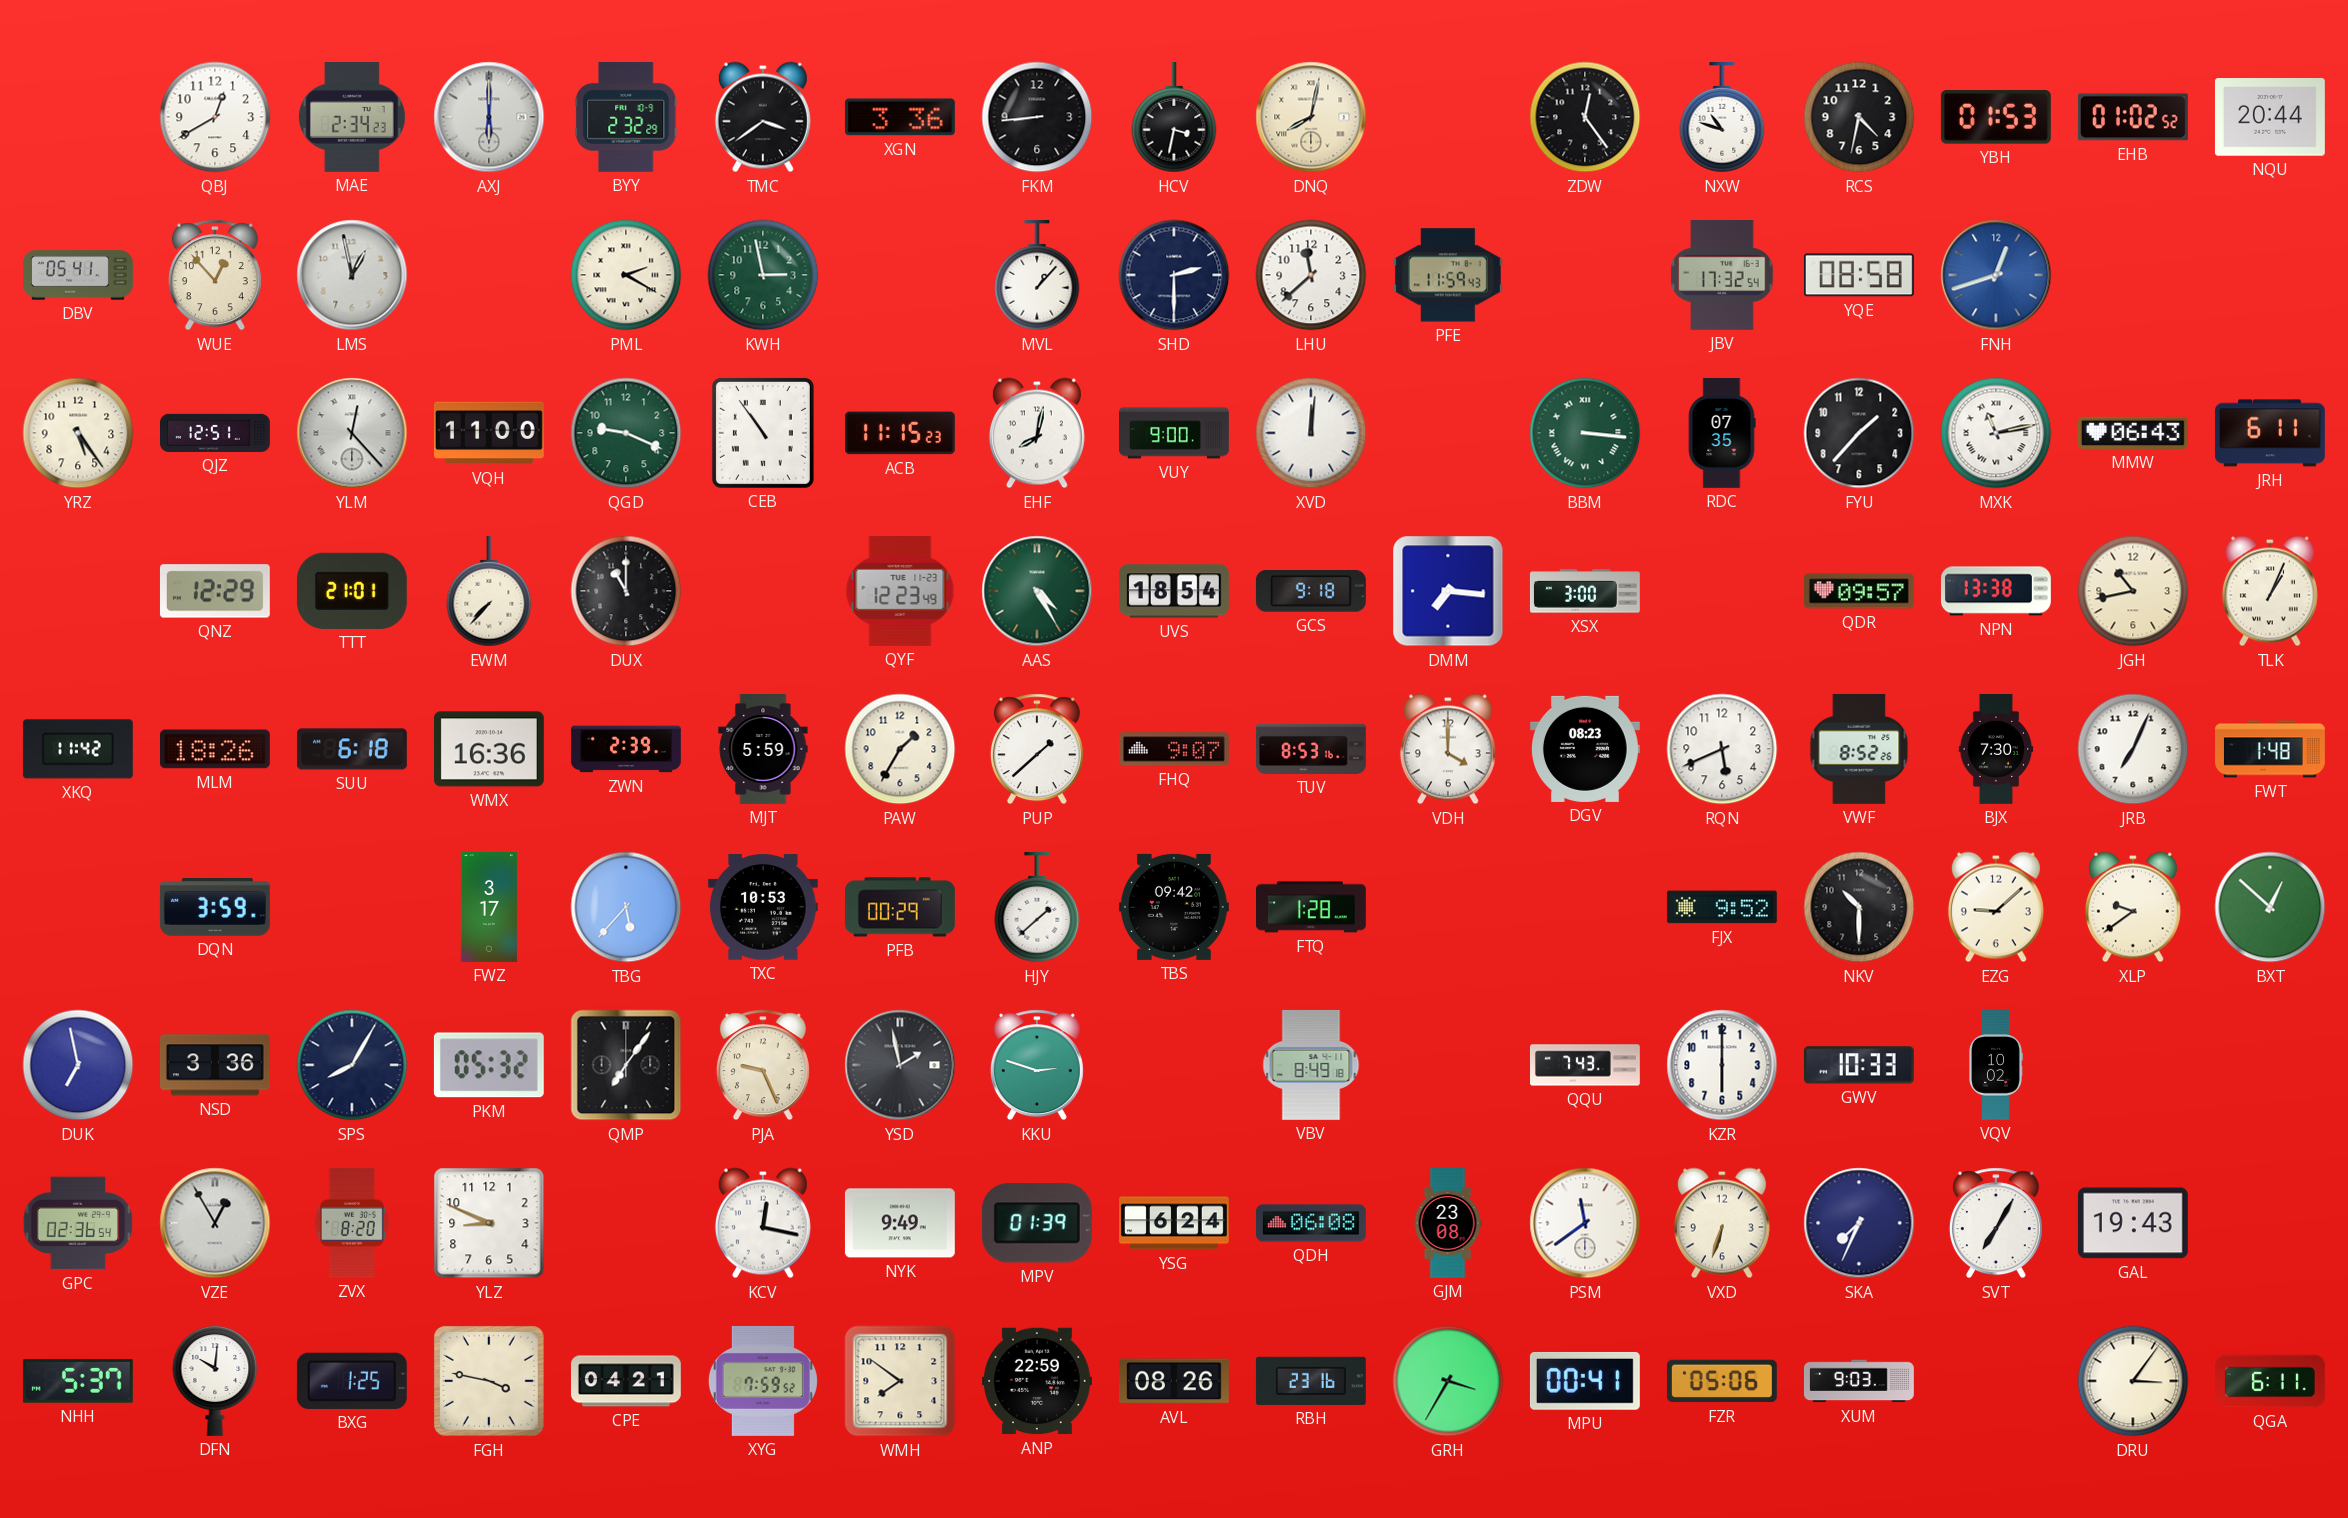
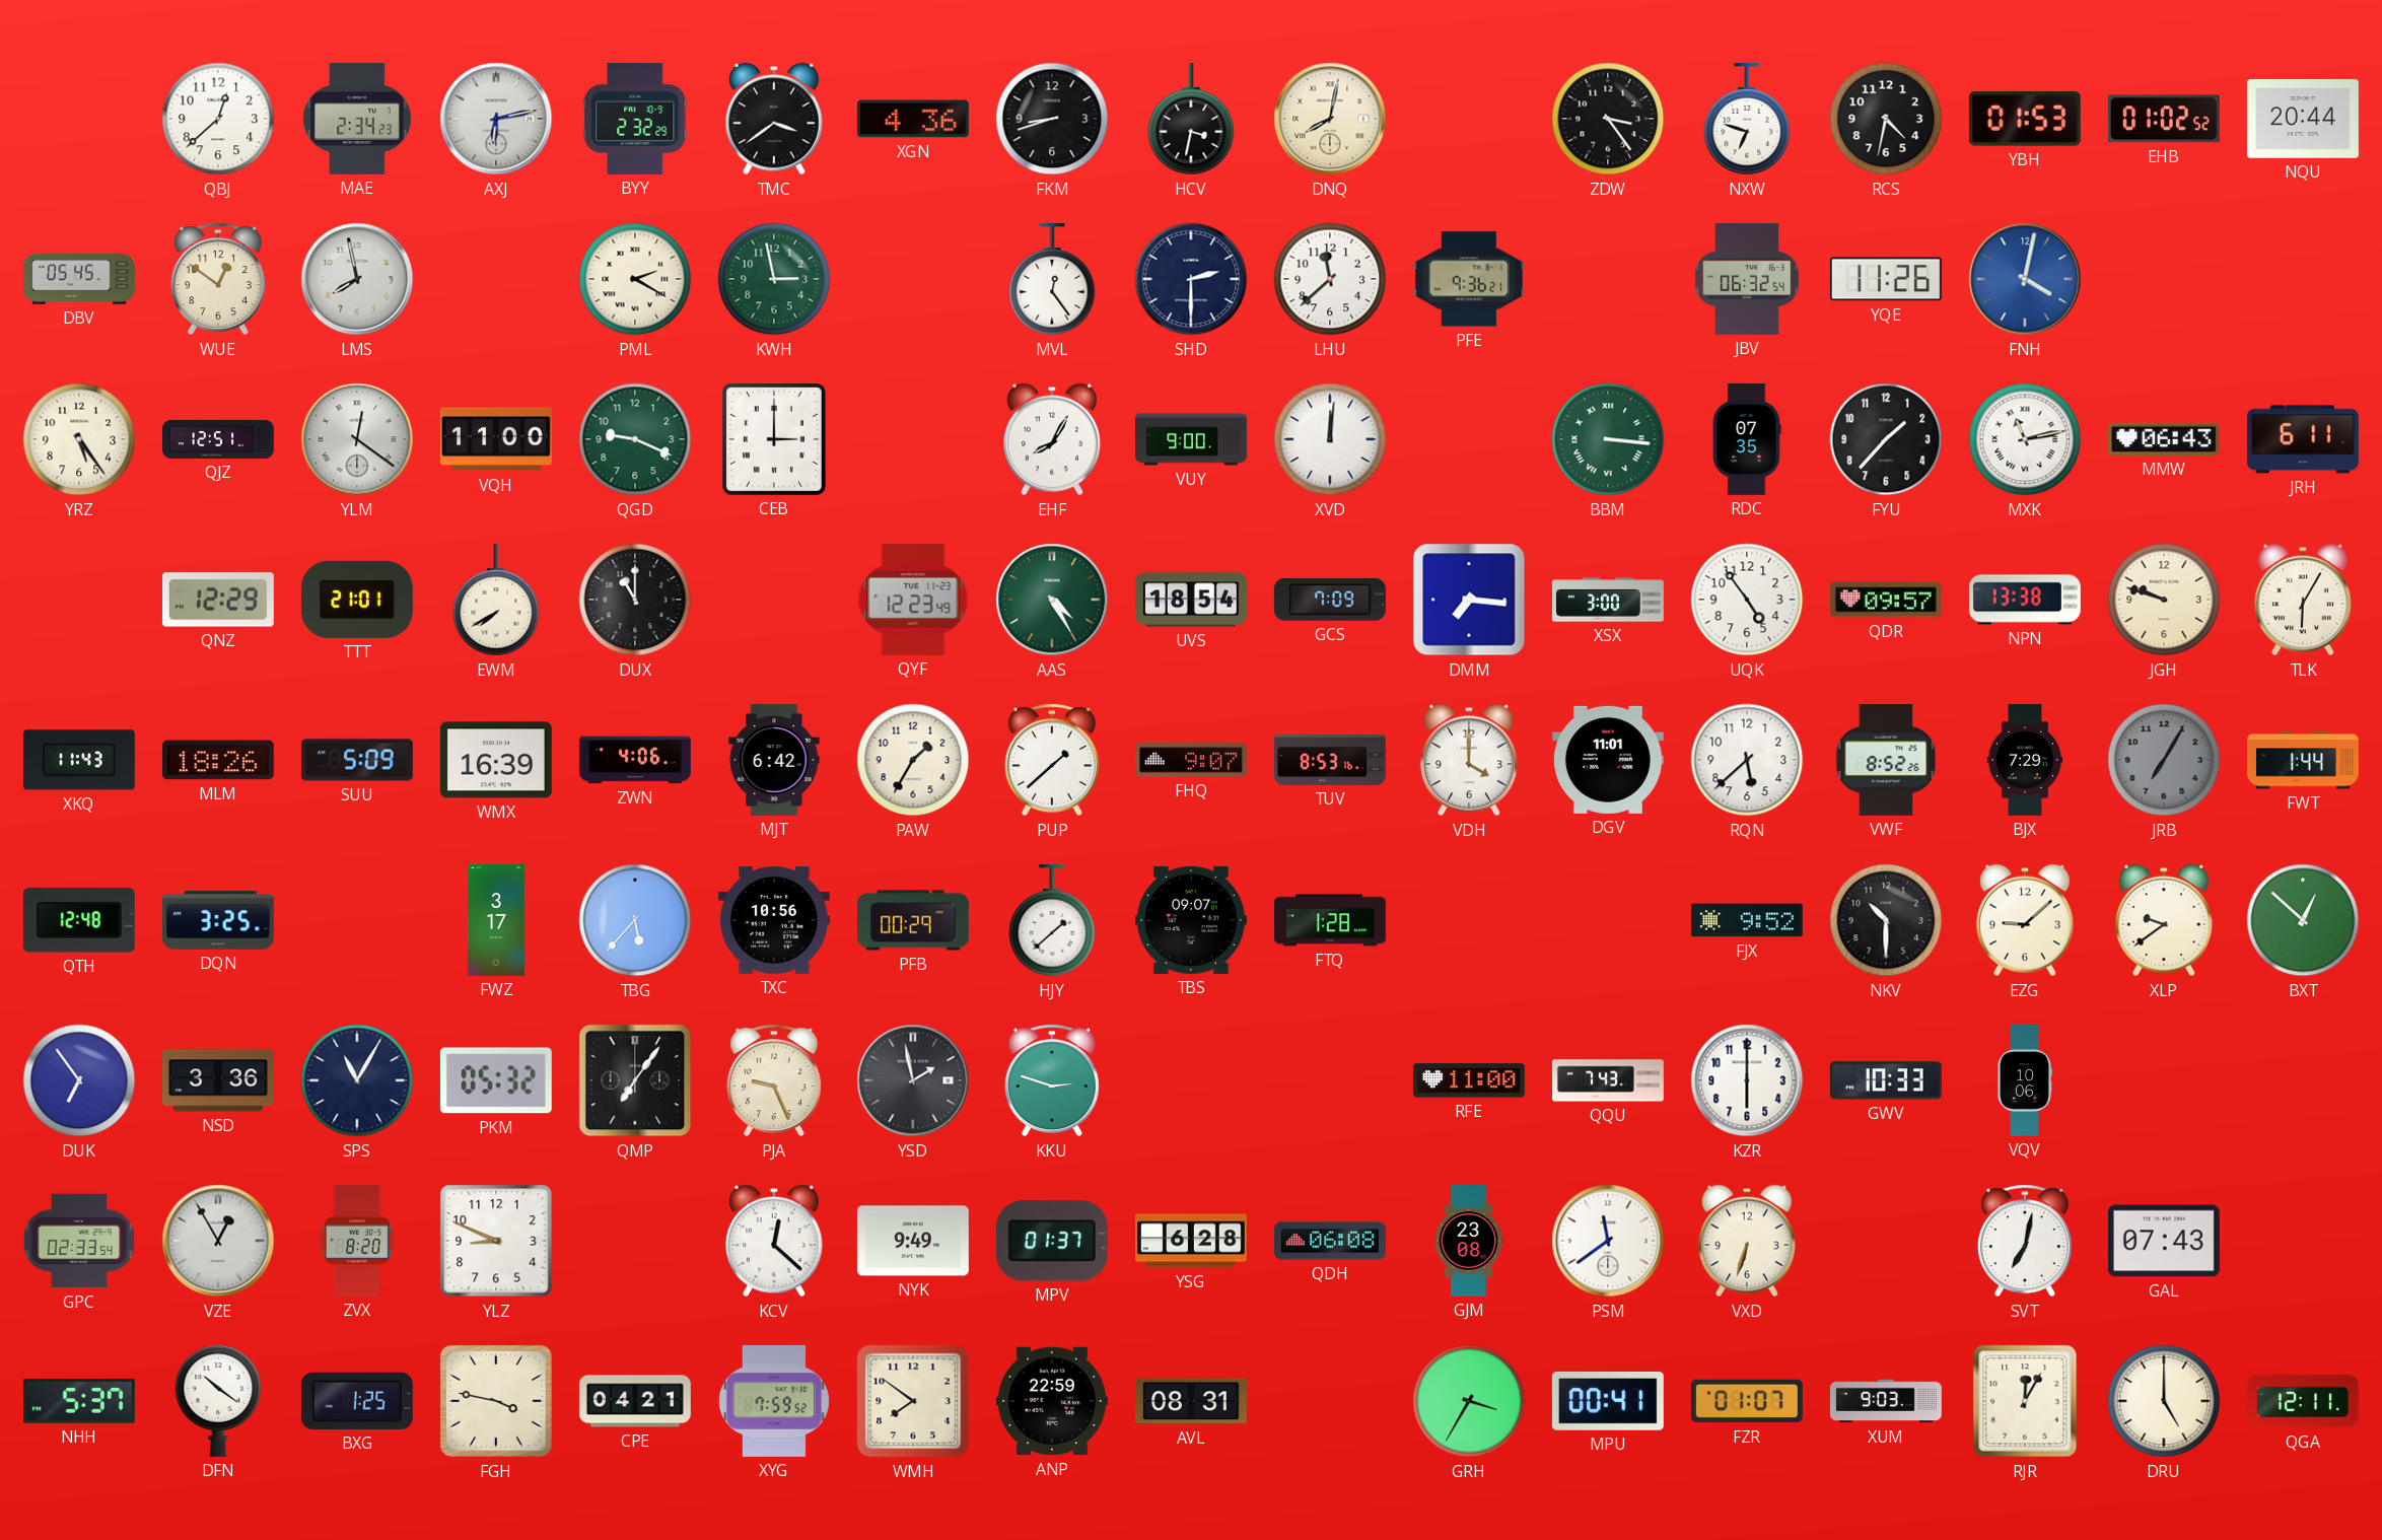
QBJ: 12:40 -> 12:38 (218, 119)
AXJ: 6:00 -> 6:13 (496, 119)
XGN: 3:36 -> 4:36 (913, 119)
FKM: 8:44 -> 8:42 (1052, 119)
ZDW: 12:24 -> 3:24 (1608, 119)
NXW: 10:48 -> 6:48 (1747, 119)
DBV: 05:41 -> 05:45 (80, 279)
WUE: 12:53 -> 12:51 (218, 279)
LMS: 12:58 -> 7:58 (357, 279)
MVL: 1:07 -> 12:24 (1052, 279)
PFE: 11:59 -> 9:36 (1469, 279)
JBV: 17:32 -> 06:32 (1747, 279)
YQE: 08:58 -> 11:26 (1886, 279)
FNH: 12:42 -> 4:02 (2025, 279)
YLM: 12:23 -> 12:21 (357, 439)
CEB: 10:54 -> 3:00 (774, 439)
ACB: 11:15 -> none (900, 433)
EHF: 8:02 -> 8:05 (1052, 439)
EWM: 7:37 -> 7:40 (496, 600)
GCS: 9:18 -> 7:09 (1330, 600)
UQK: none -> 4:54 (1747, 600)
JGH: 10:43 -> 9:48 (2164, 600)
TLK: 1:04 -> 6:05 (2303, 600)
XKQ: 11:42 -> 11:43 (79, 760)
SUU: 6:18 -> 5:09 (357, 760)
WMX: 16:36 -> 16:39 (496, 760)
ZWN: 2:39 -> 4:06 (635, 760)
MJT: 5:59 -> 6:42 (774, 761)
DGV: 08:23 -> 11:01 (1608, 760)
RQN: 5:41 -> 5:38 (1747, 760)
BJX: 7:30 -> 7:29 (2025, 761)
JRB: 7:04 -> 7:05 (2164, 760)
JRB dial: white -> grey (2164, 760)
FWT: 1:48 -> 1:44 (2304, 760)
QTH: none -> 12:48 (79, 920)
DQN: 3:59 -> 3:25 (218, 920)
TXC: 10:53 -> 10:56 (774, 920)
TBS: 09:42 -> 09:07 (1191, 920)
DUK: 6:58 -> 6:54 (79, 1080)
SPS: 8:05 -> 11:05 (357, 1080)
VBV: 8:49 -> none (1311, 1065)
RFE: none -> 11:00 (1469, 1080)
VQV: 10:02 -> 10:06 (2025, 1081)
GPC: 02:36 -> 02:33 (79, 1241)
KCV: 12:17 -> 12:22 (774, 1241)
MPV: 01:39 -> 01:37 (1052, 1241)
YSG: 6:24 -> 6:28 (1192, 1241)
SKA: 7:34 -> none (1859, 1223)
SVT: 7:05 -> 7:02 (2025, 1241)
GAL: 19:43 -> 07:43 (2164, 1241)
DFN: 10:01 -> 10:21 (218, 1401)
AVL: 08:26 -> 08:31 (1191, 1401)
RBH: 23:16 -> none (1311, 1381)
FZR: 05:06 -> 01:07 (1747, 1401)
RJR: none -> 12:05 (2025, 1401)
DRU: 3:06 -> 5:00 (2164, 1401)
QGA: 6:11 -> 12:11 (2304, 1401)
